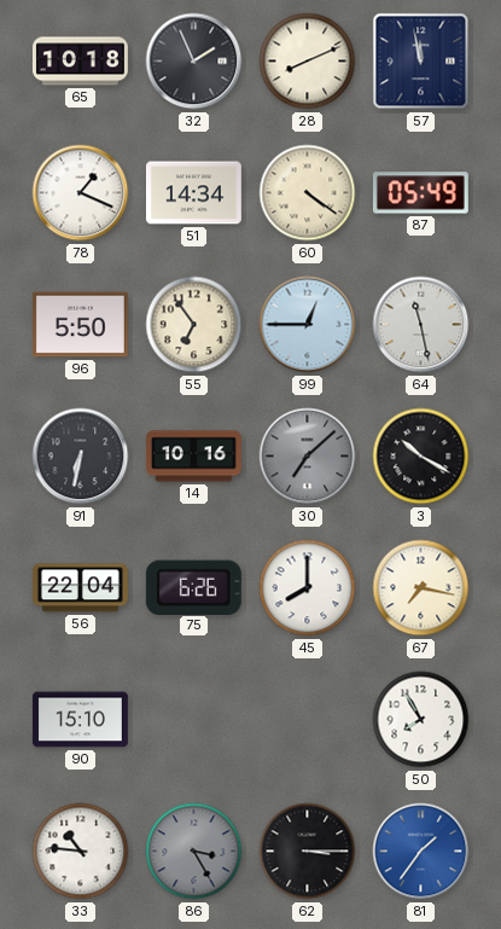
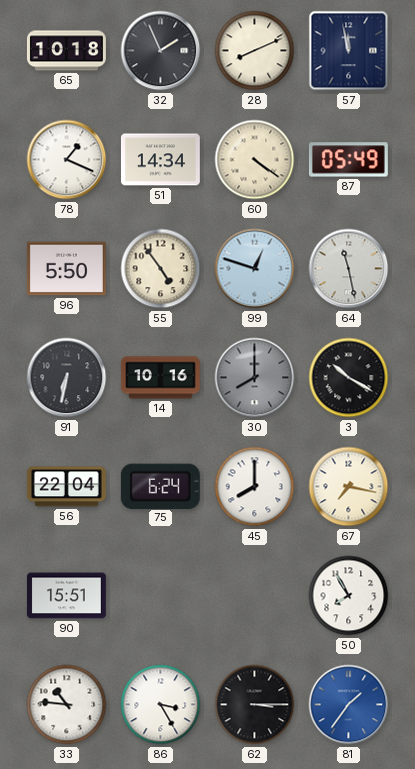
55: 6:54 -> 4:54 (161, 269)
99: 12:45 -> 12:48 (255, 269)
30: 7:08 -> 8:00 (255, 378)
75: 6:26 -> 6:24 (160, 486)
90: 15:10 -> 15:51 (66, 596)
86 dial: grey -> white (161, 705)
